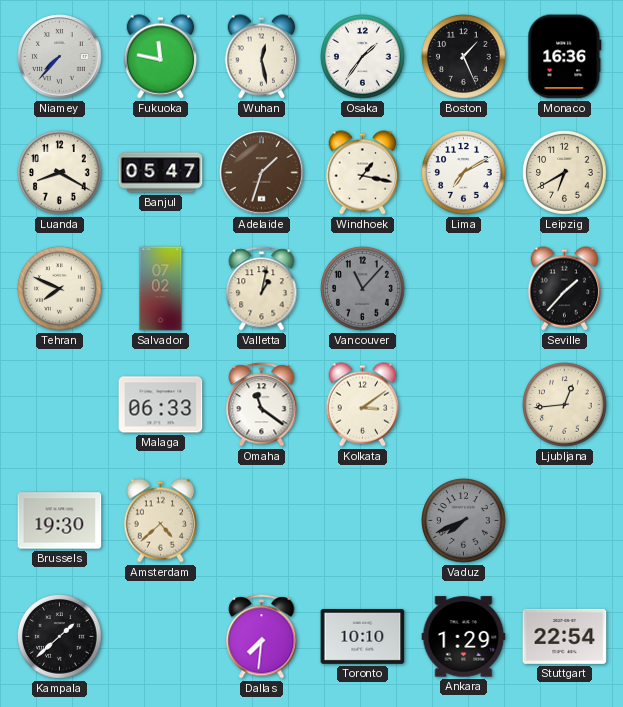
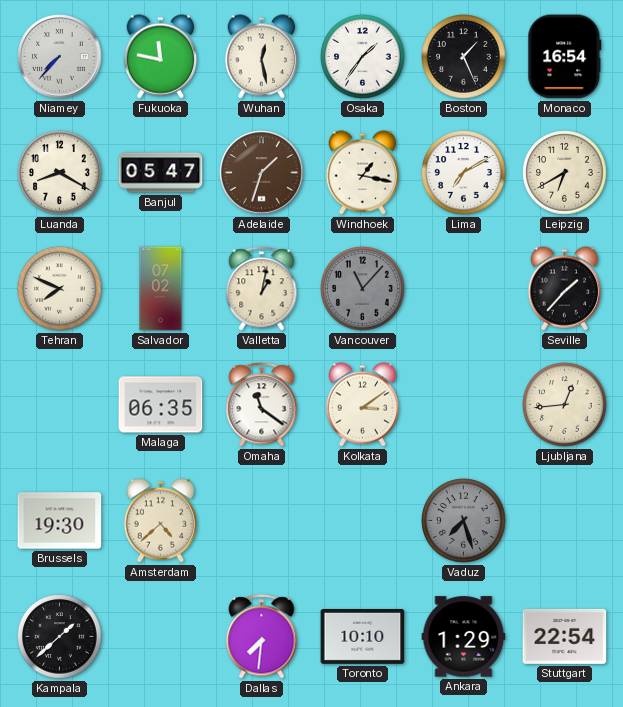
Monaco: 16:36 -> 16:54 (565, 57)
Malaga: 06:33 -> 06:35 (161, 405)
Vaduz: 7:41 -> 7:27 (464, 521)
